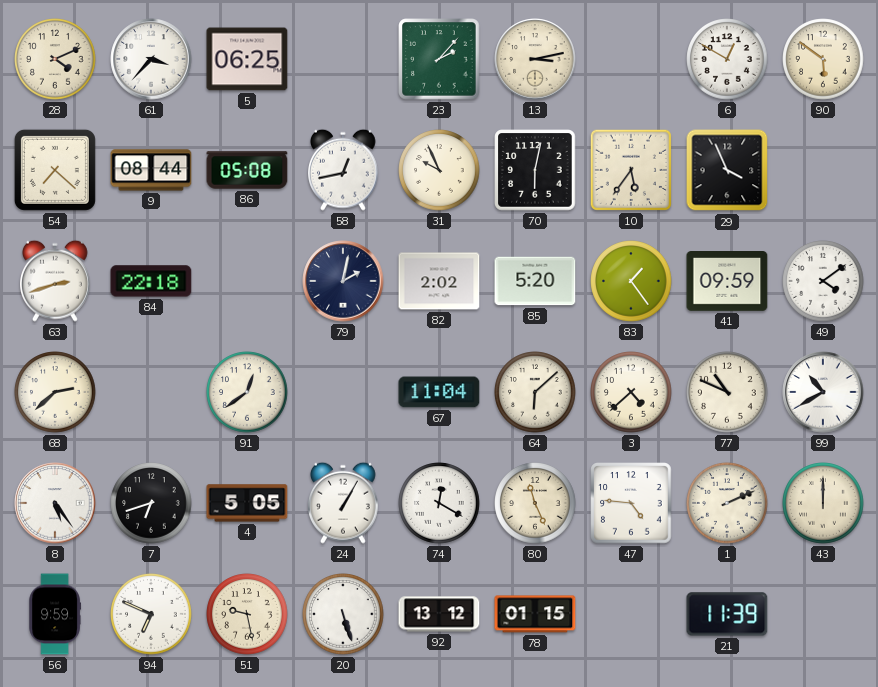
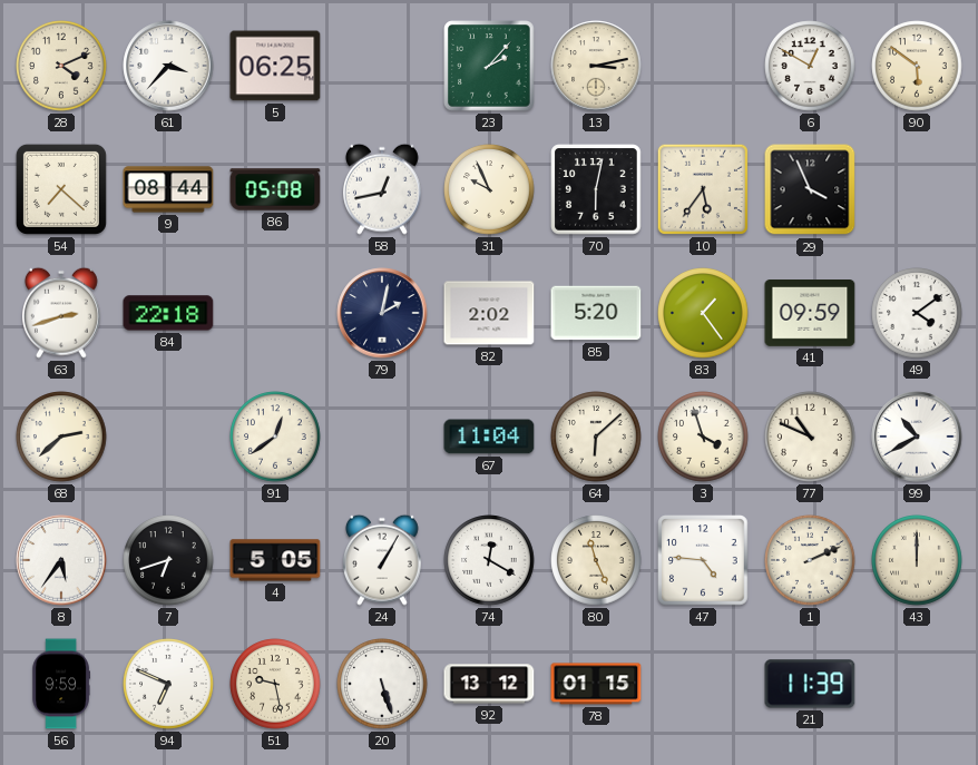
3: 4:38 -> 3:57 (703, 437)
8: 5:24 -> 5:36 (61, 560)
